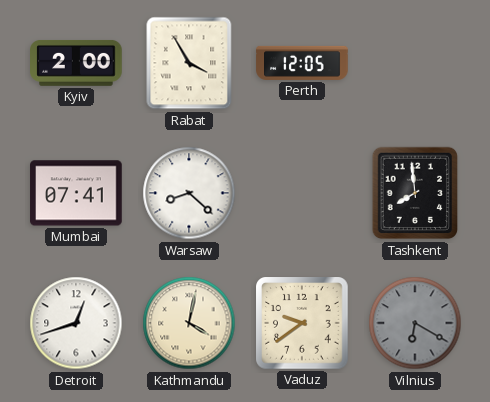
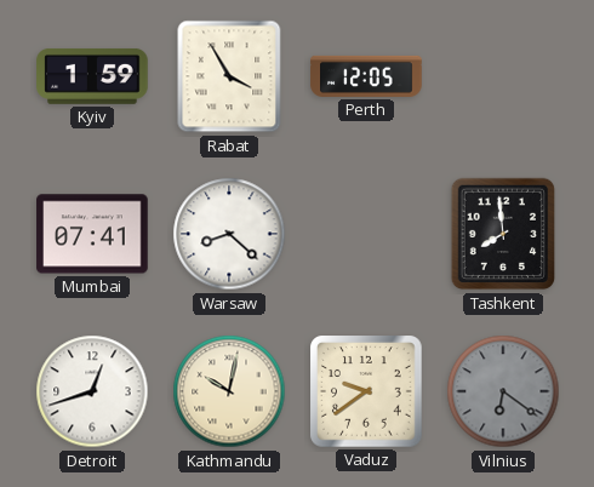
Kyiv: 2:00 -> 1:59 (92, 76)
Kathmandu: 4:02 -> 10:02 (229, 391)
Vilnius: 6:20 -> 6:21 (503, 391)
